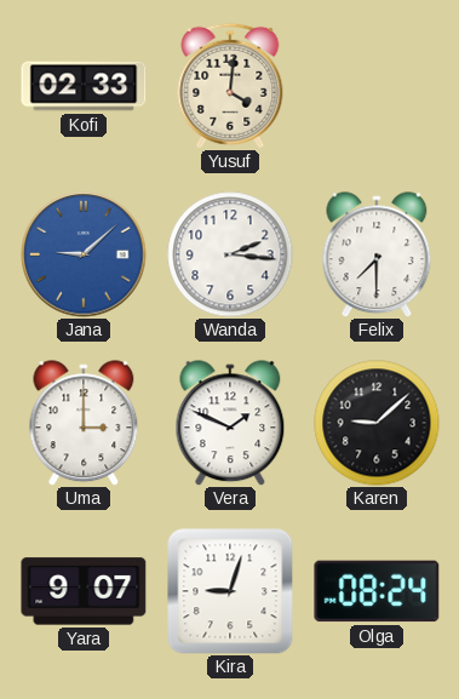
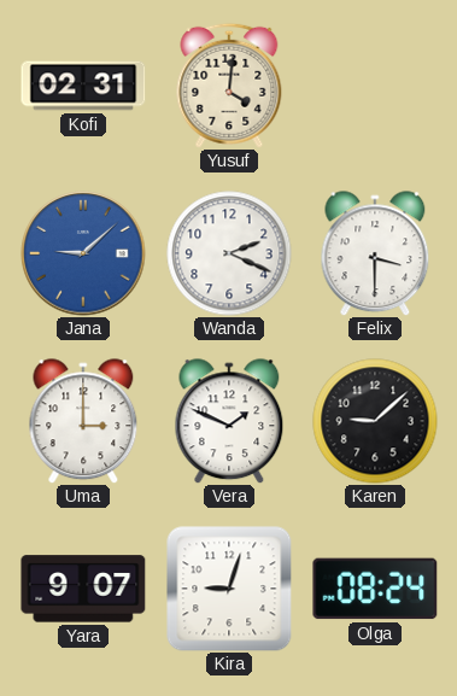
Kofi: 02:33 -> 02:31 (83, 86)
Wanda: 2:16 -> 2:19 (229, 253)
Felix: 7:30 -> 3:30 (375, 253)
